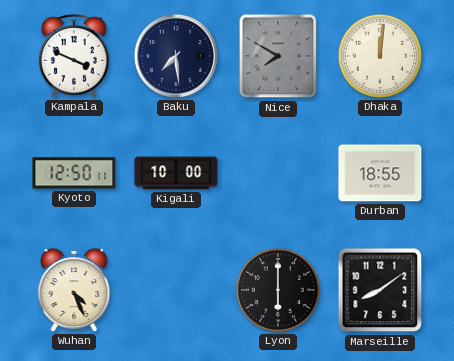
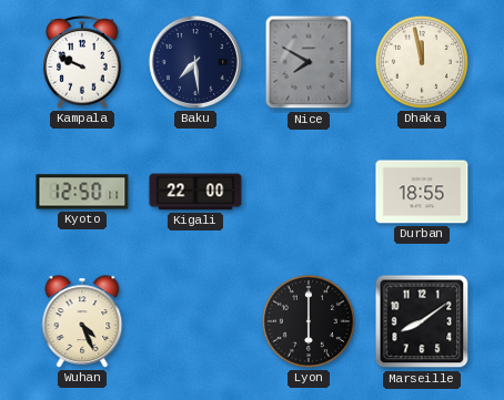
Kampala: 3:49 -> 9:49 (82, 62)
Dhaka: 12:01 -> 11:58 (422, 62)
Kigali: 10:00 -> 22:00 (195, 192)
